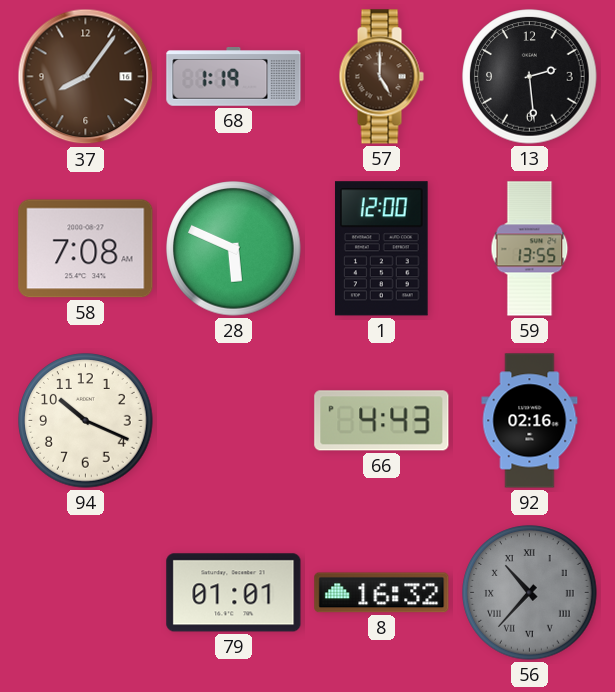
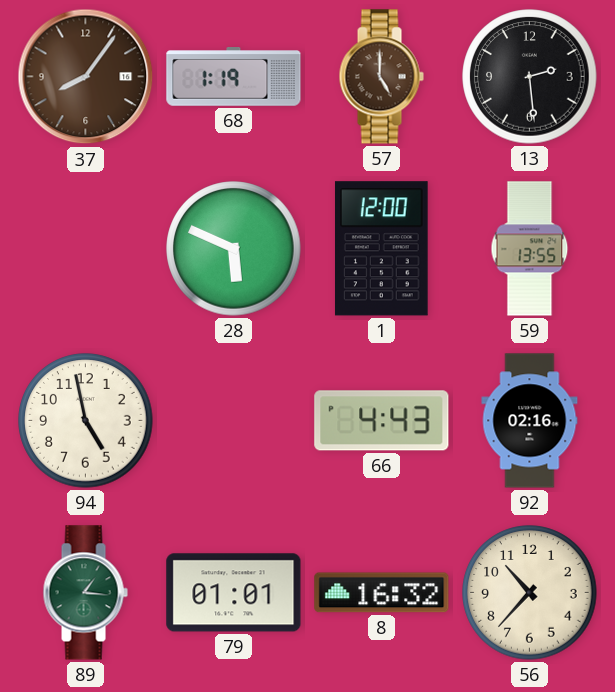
58: 7:08 -> none (86, 249)
94: 10:19 -> 4:58 (86, 421)
89: none -> 1:16 (85, 593)
56 dial: grey -> cream (530, 593)
56 numerals: Roman -> Arabic (530, 593)
